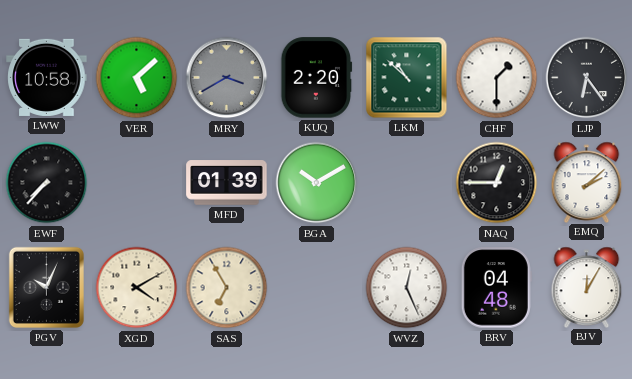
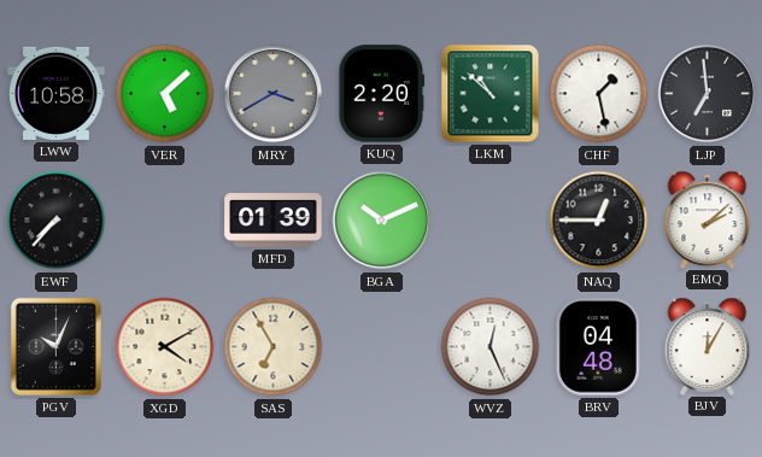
CHF: 1:30 -> 1:28 (599, 94)
LJP: 6:24 -> 6:59 (708, 94)
BGA: 10:10 -> 10:11 (382, 221)
